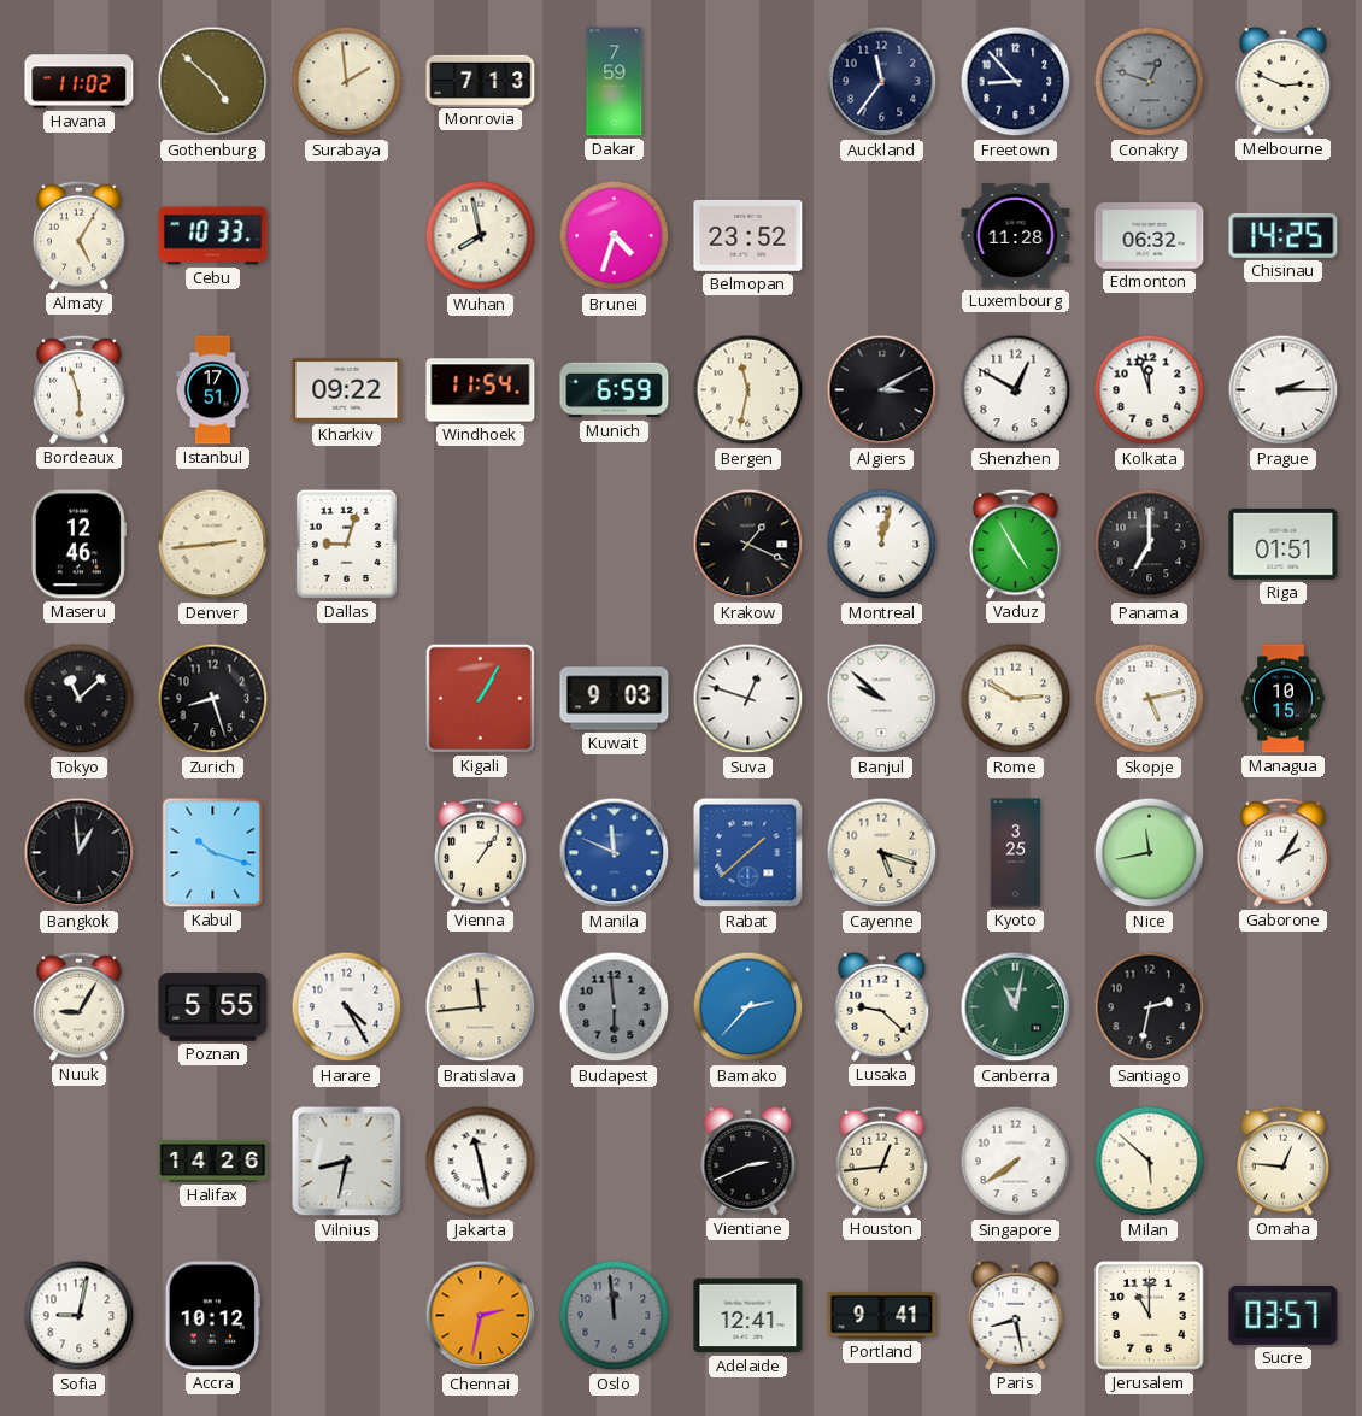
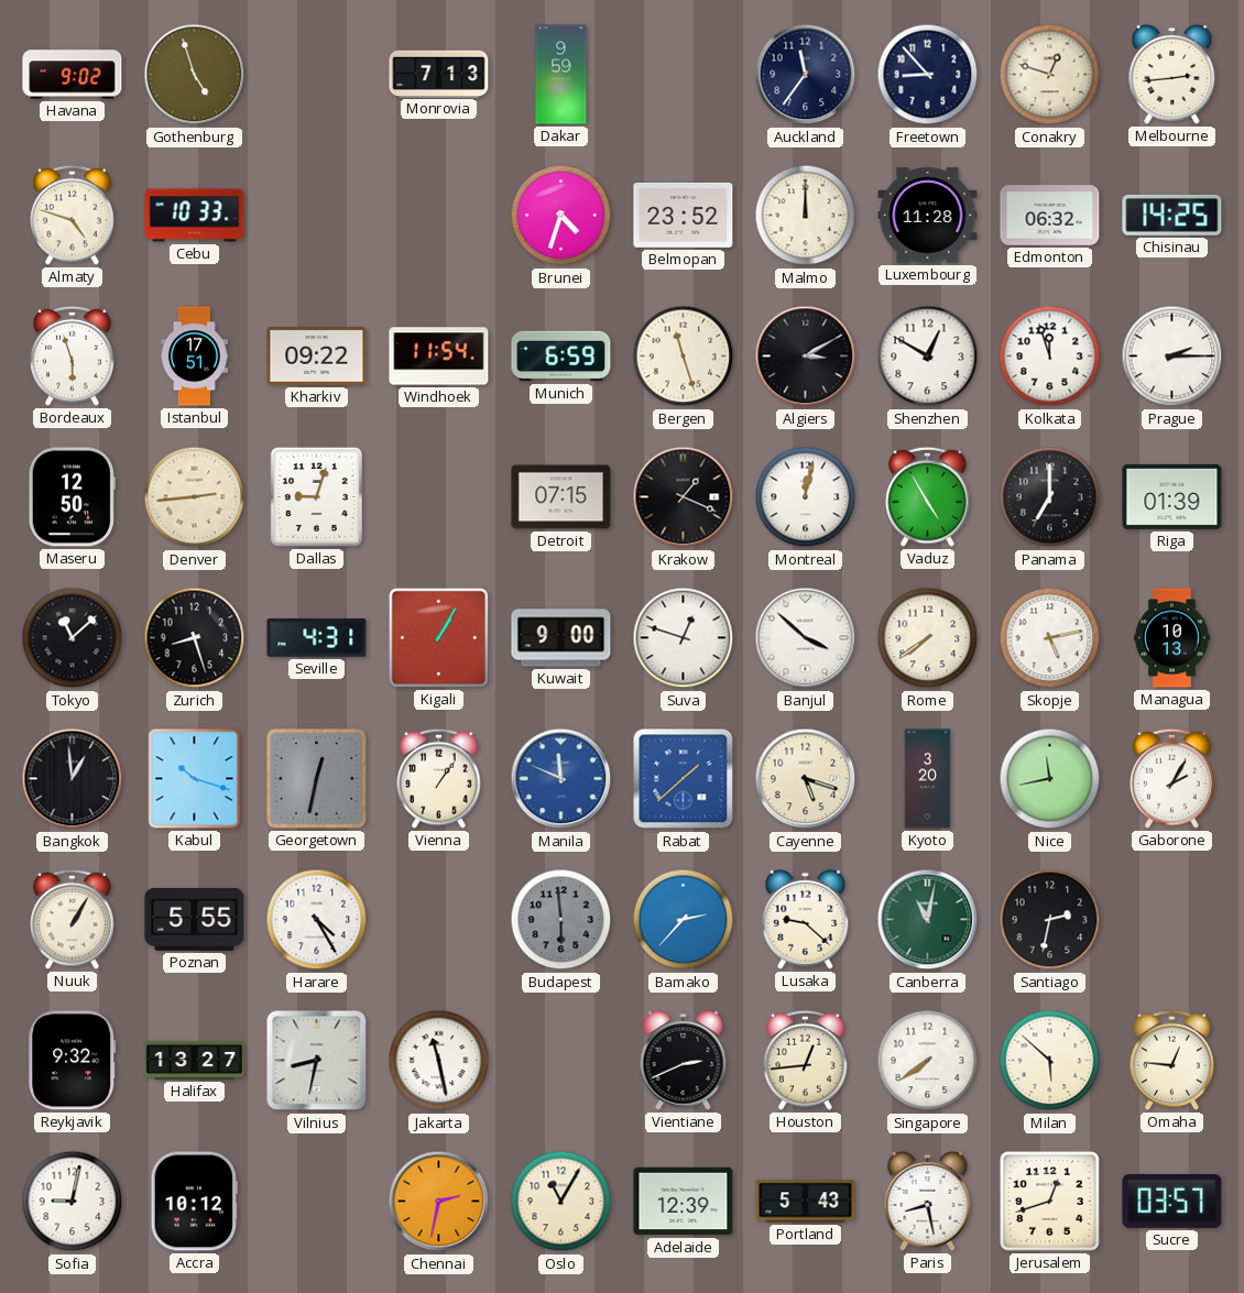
Havana: 11:02 -> 9:02 (73, 75)
Gothenburg: 4:52 -> 4:57 (195, 75)
Surabaya: 1:59 -> none (347, 82)
Dakar: 7:59 -> 9:59 (561, 75)
Conakry dial: grey -> cream (1050, 75)
Melbourne: 2:49 -> 2:44 (1172, 74)
Almaty: 5:05 -> 4:48 (73, 215)
Wuhan: 7:58 -> none (481, 236)
Malmo: none -> 12:00 (806, 216)
Bergen: 11:32 -> 11:27 (684, 357)
Maseru: 12:46 -> 12:50 (72, 497)
Detroit: none -> 07:15 (561, 497)
Riga: 01:51 -> 01:39 (1172, 496)
Seville: none -> 4:31 (317, 638)
Kuwait: 9:03 -> 9:00 (561, 638)
Banjul: 9:52 -> 3:52 (806, 638)
Rome: 2:50 -> 7:39 (928, 638)
Managua: 10:15 -> 10:13 (1172, 638)
Georgetown: none -> 12:32 (317, 779)
Kyoto: 3:25 -> 3:20 (928, 779)
Nuuk: 9:05 -> 1:05 (73, 919)
Bratislava: 11:44 -> none (481, 1007)
Reykjavik: none -> 9:32 (73, 1061)
Halifax: 14:26 -> 13:27 (195, 1060)
Oslo: 11:59 -> 11:05 (561, 1202)
Oslo dial: grey -> cream (561, 1202)
Adelaide: 12:41 -> 12:39 (684, 1202)
Portland: 9:41 -> 5:43 (806, 1202)
Jerusalem: 11:00 -> 12:42 (1050, 1202)
